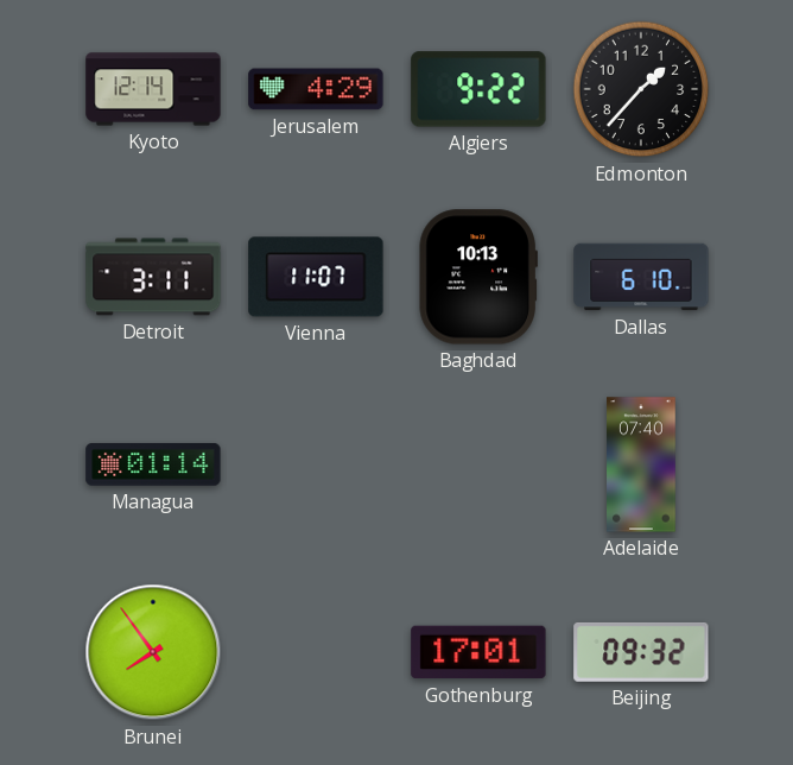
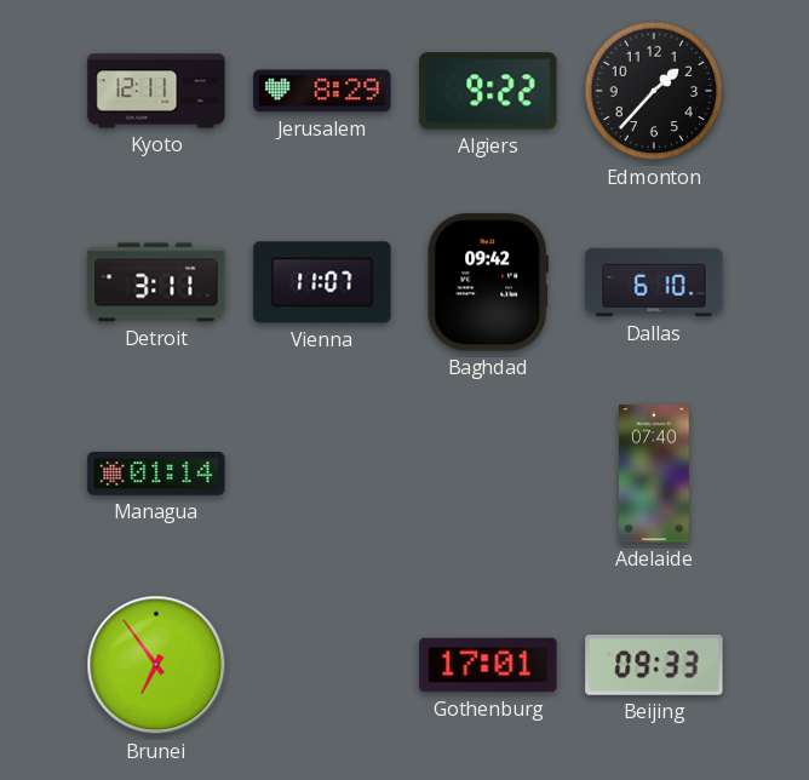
Kyoto: 12:14 -> 12:11 (156, 91)
Jerusalem: 4:29 -> 8:29 (322, 91)
Baghdad: 10:13 -> 09:42 (488, 282)
Brunei: 7:54 -> 6:54 (156, 665)
Beijing: 09:32 -> 09:33 (654, 665)
